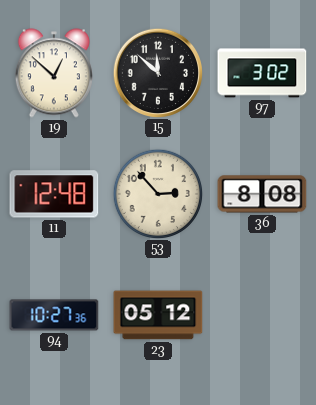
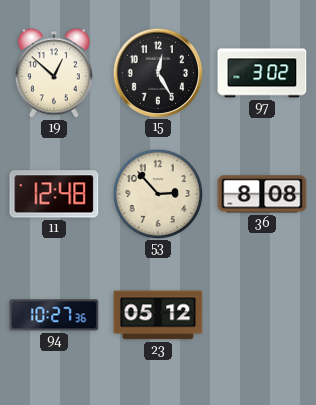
15: 11:52 -> 12:25 (157, 72)
